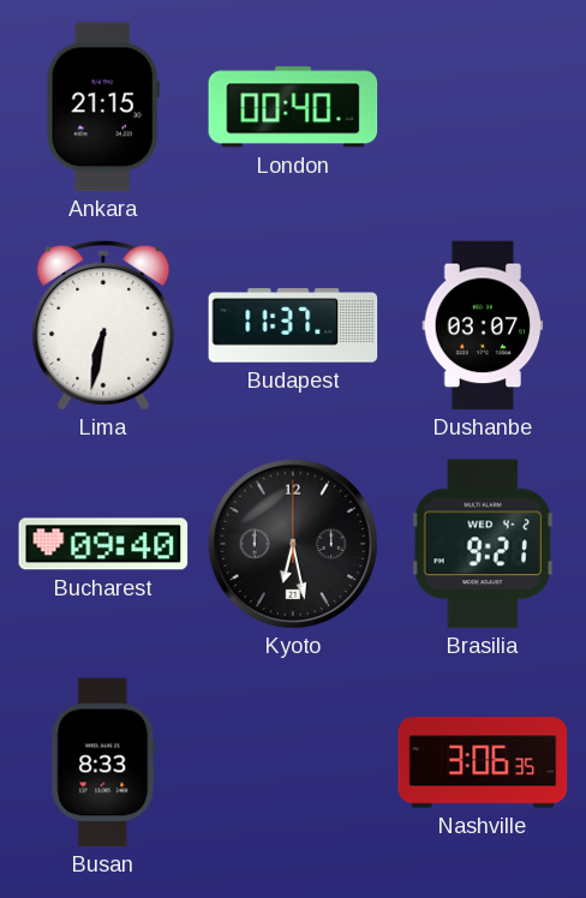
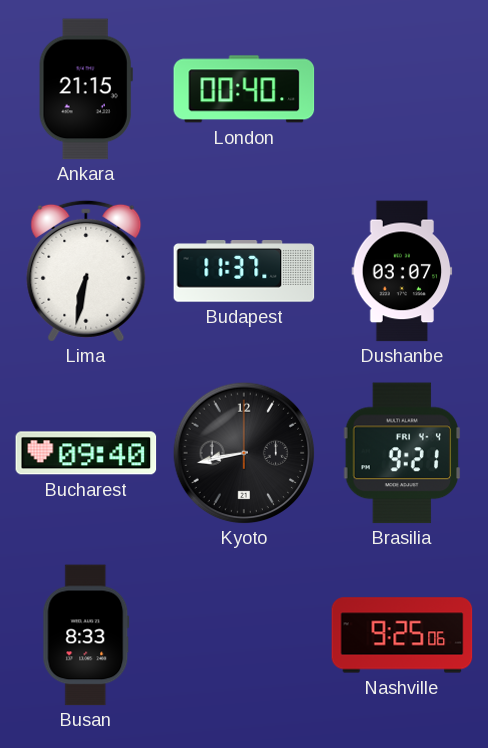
Kyoto: 6:28 -> 8:43 (244, 453)
Brasilia date: WED 4-2 -> FRI 4-4 (402, 453)
Nashville: 3:06 -> 9:25 (402, 635)
